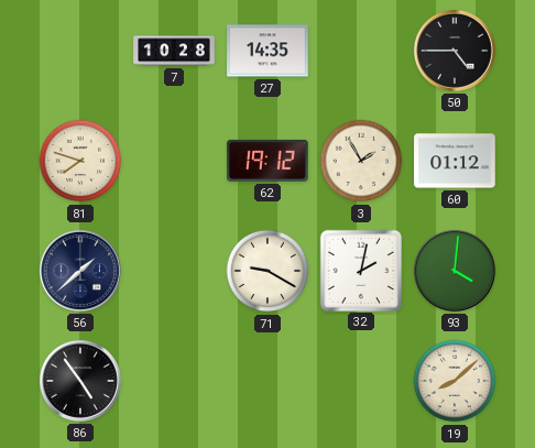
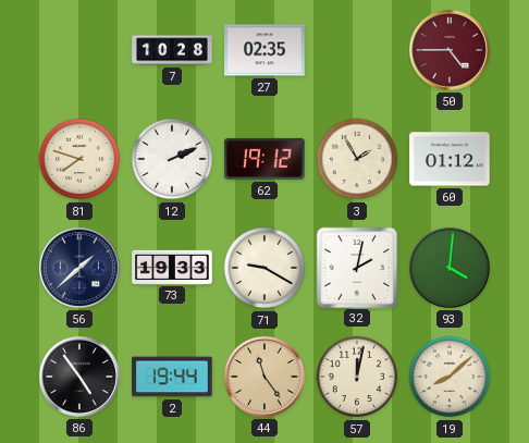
27: 14:35 -> 02:35 (264, 50)
50 dial: black -> burgundy (450, 50)
12: none -> 2:11 (172, 159)
73: none -> 19:33 (172, 267)
2: none -> 19:44 (172, 377)
44: none -> 11:24 (264, 377)
57: none -> 12:02 (357, 377)
